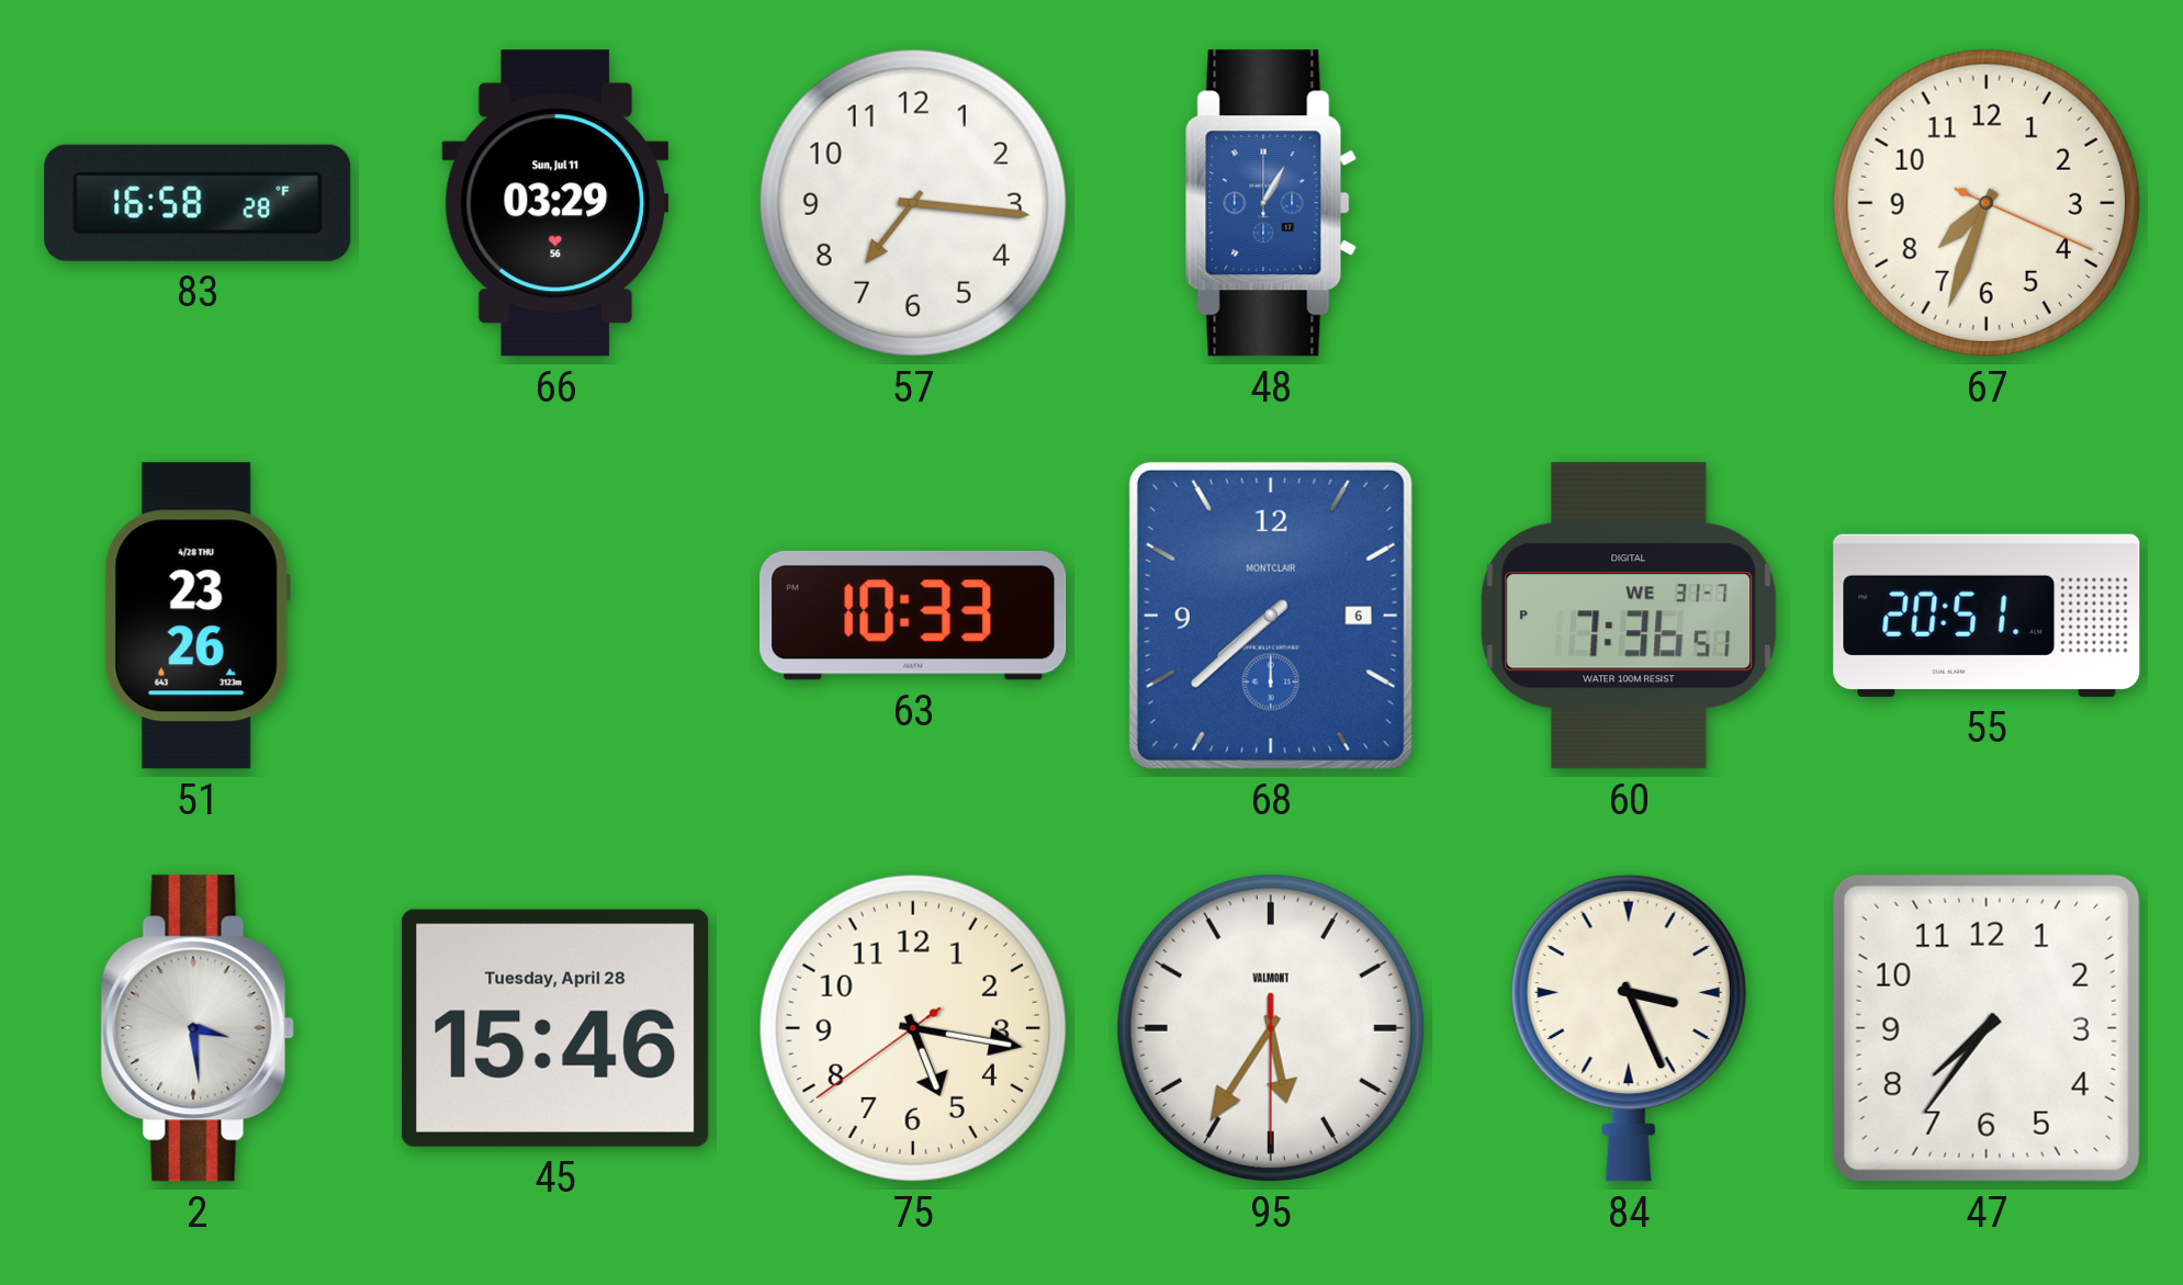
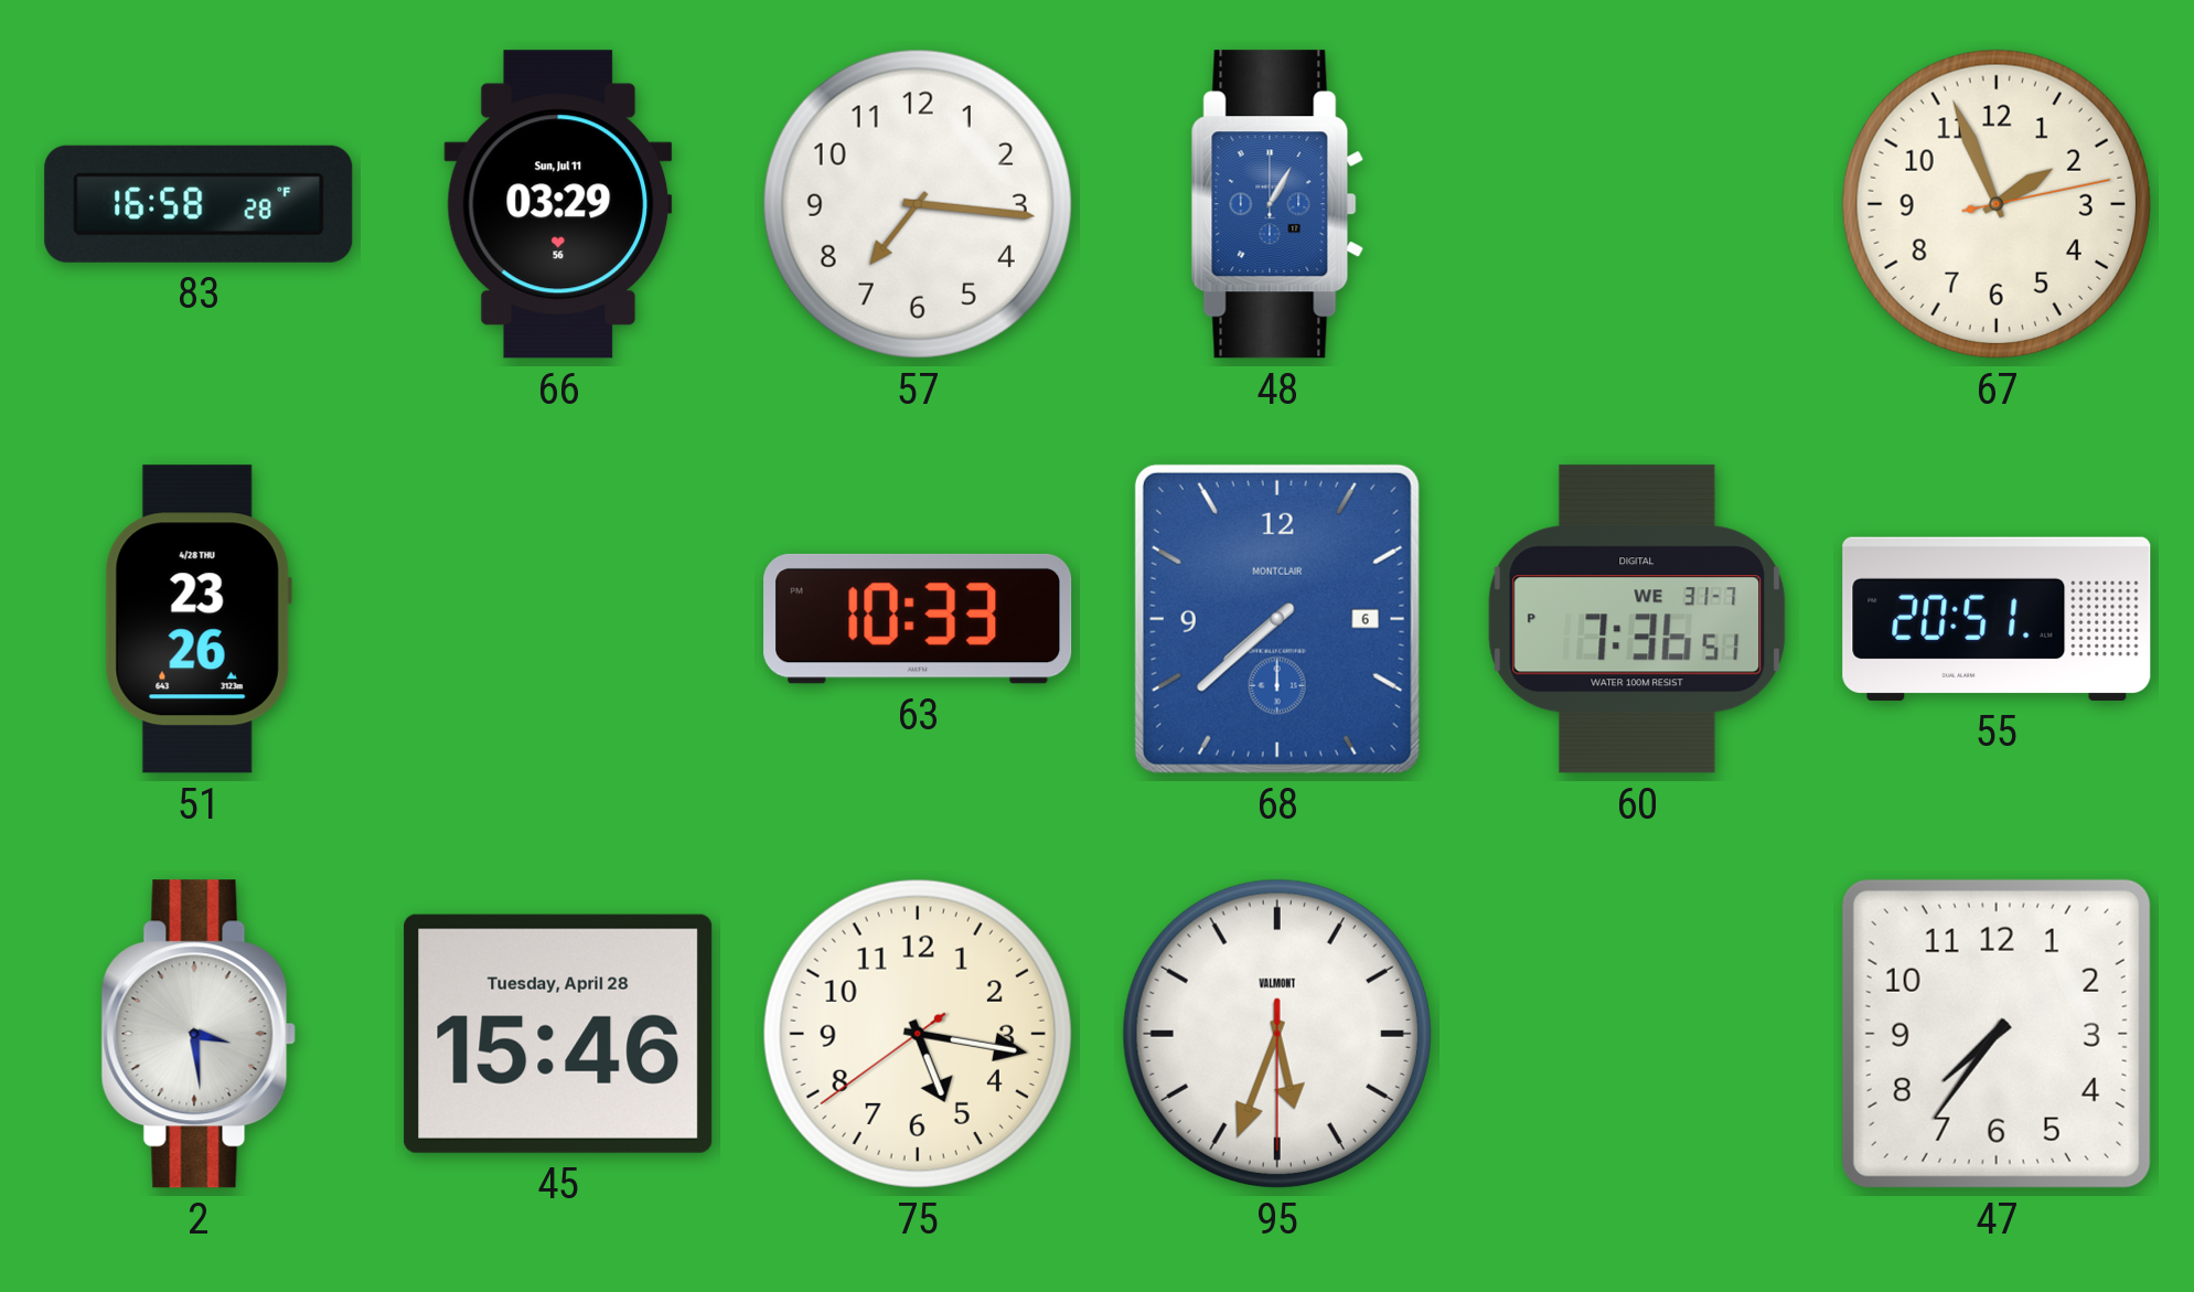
67: 7:33 -> 1:56 (1997, 204)
95: 5:35 -> 5:33 (1277, 1034)
84: 3:26 -> none (1629, 1028)
